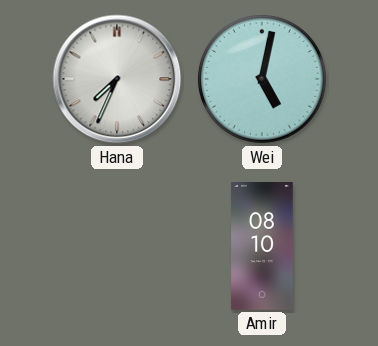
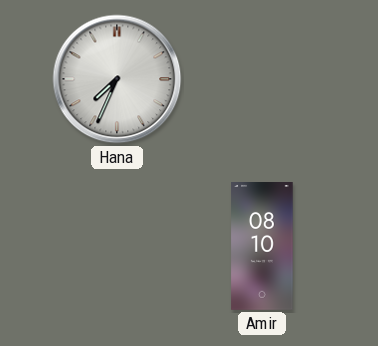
Wei: 5:02 -> none (262, 79)
